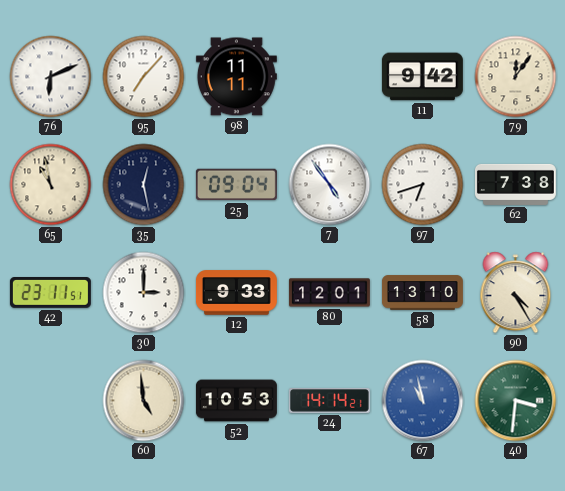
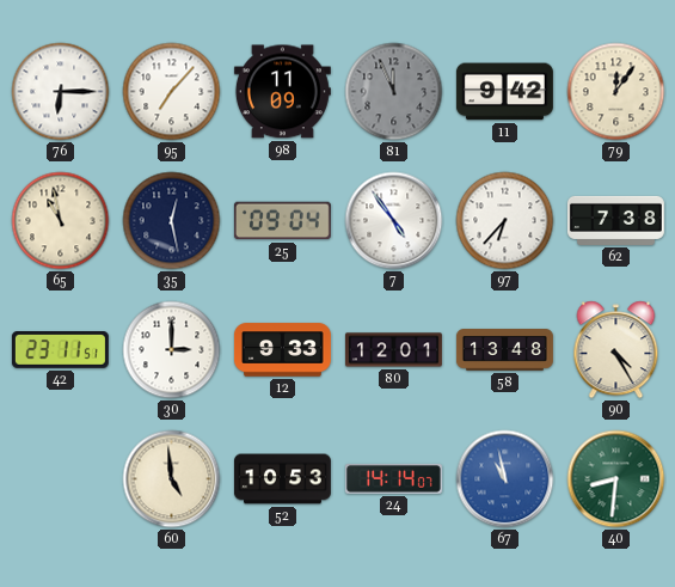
76: 6:11 -> 6:15 (61, 92)
98: 11:11 -> 11:09 (282, 92)
81: none -> 11:56 (394, 92)
97: 6:42 -> 6:37 (505, 221)
58: 13:10 -> 13:48 (504, 350)
24: 14:14:21 -> 14:14:07 (393, 479)
40: 3:31 -> 8:31 (616, 479)
